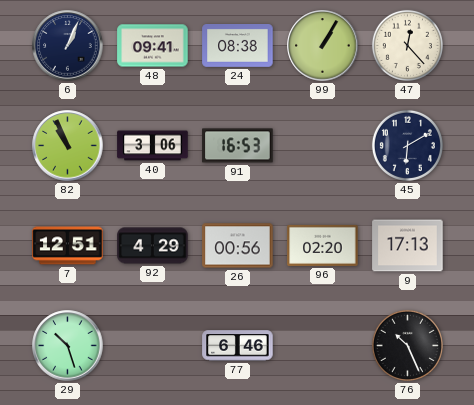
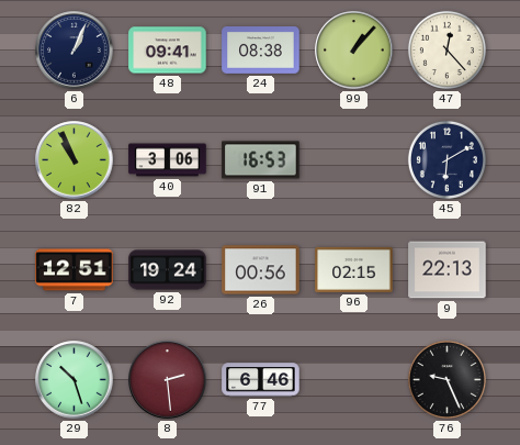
99: 1:05 -> 1:07 (354, 51)
92: 4:29 -> 19:24 (168, 270)
96: 02:20 -> 02:15 (354, 269)
9: 17:13 -> 22:13 (448, 270)
8: none -> 2:29 (168, 380)
76: 10:26 -> 9:26 (446, 379)
